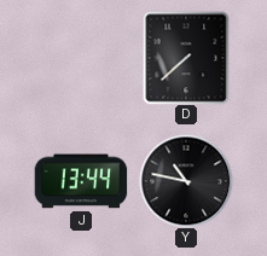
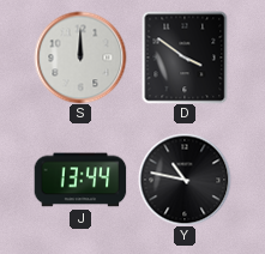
S: none -> 12:00 (80, 58)
D: 7:38 -> 3:51 (185, 58)
